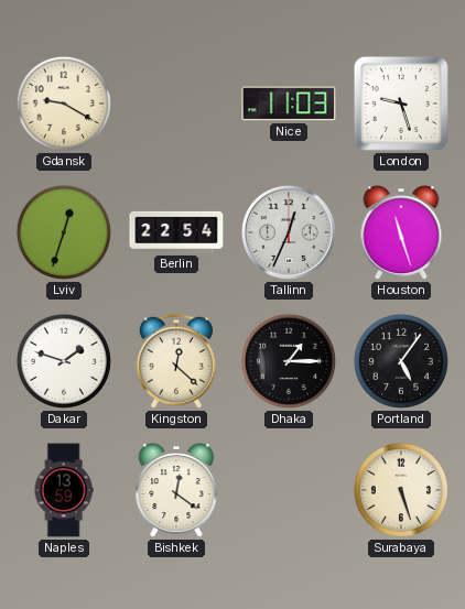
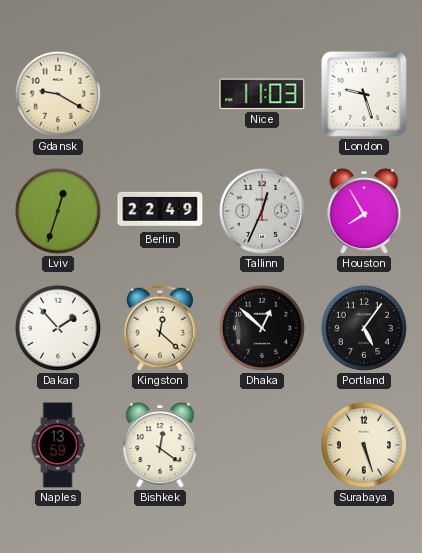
Berlin: 22:54 -> 22:49 (160, 211)
Houston: 11:27 -> 7:55 (364, 212)
Dakar: 1:48 -> 1:53 (58, 328)
Dhaka: 1:15 -> 12:52 (262, 328)
